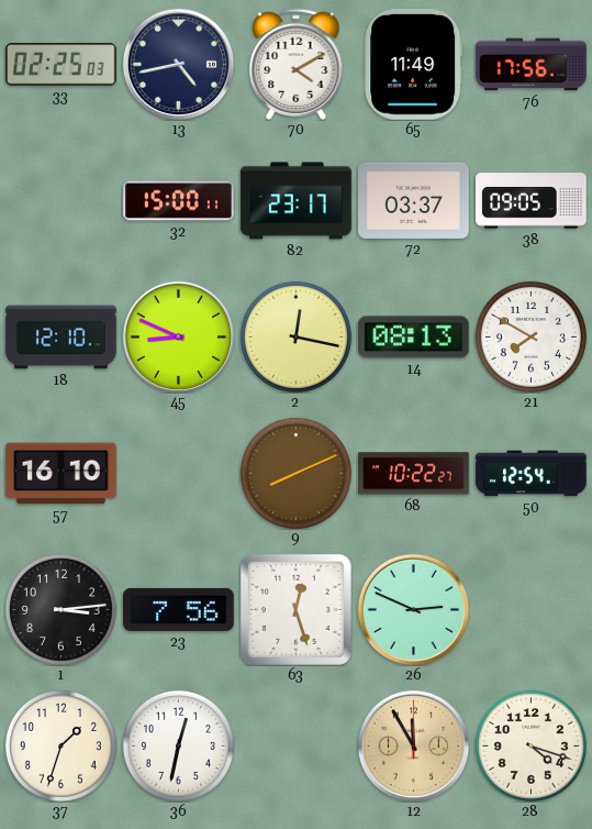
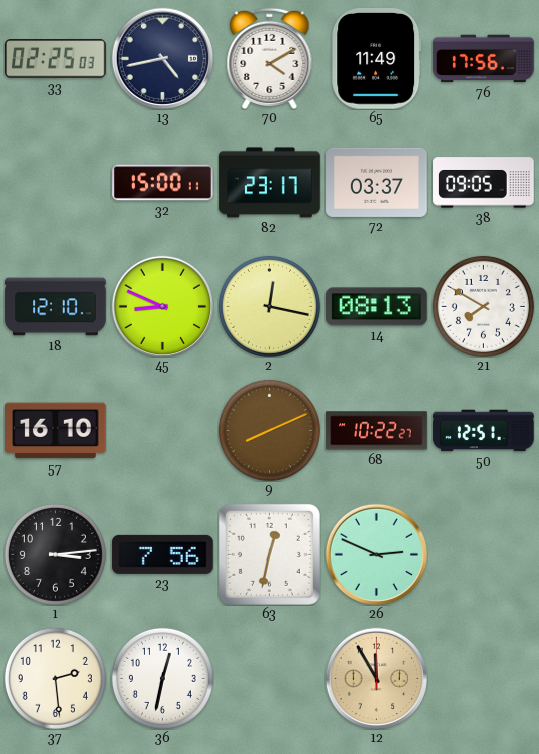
50: 12:54 -> 12:51 (484, 431)
63: 12:27 -> 12:32 (269, 554)
37: 1:33 -> 2:29 (55, 678)
28: 4:18 -> none (530, 745)
